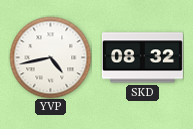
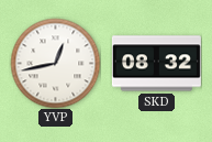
YVP: 4:43 -> 12:43 (55, 63)
